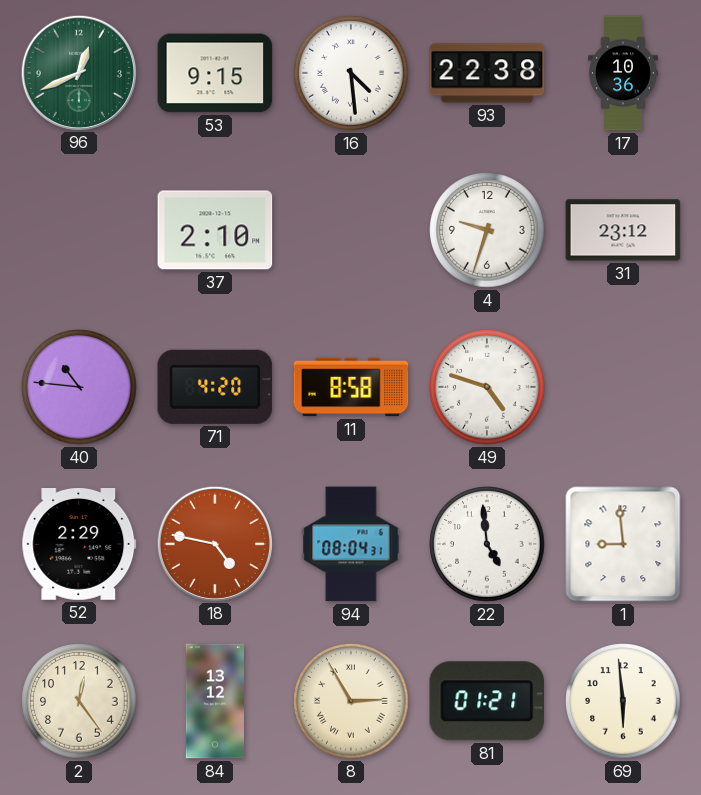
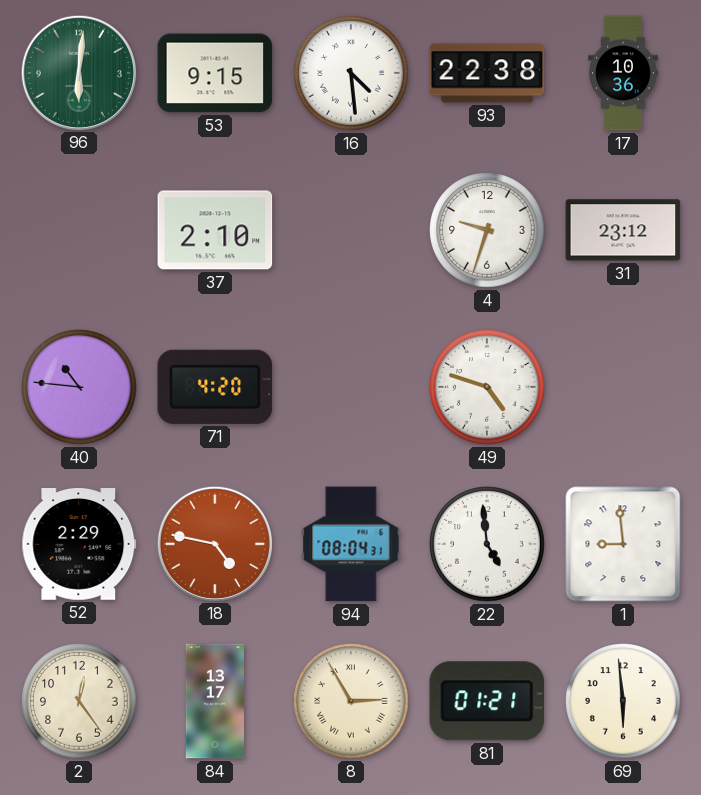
96: 12:41 -> 6:01 (78, 72)
11: 8:58 -> none (351, 387)
84: 13:12 -> 13:17 (215, 701)
